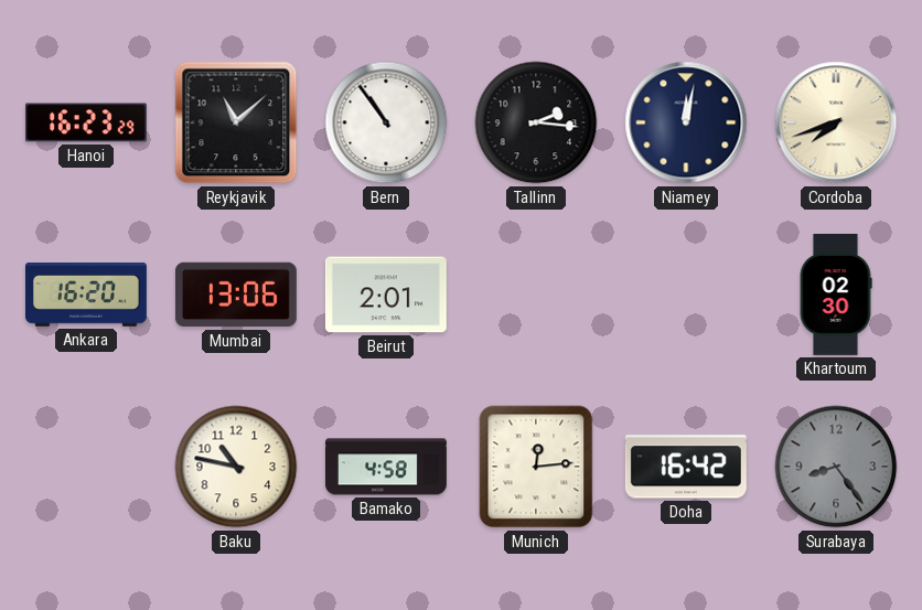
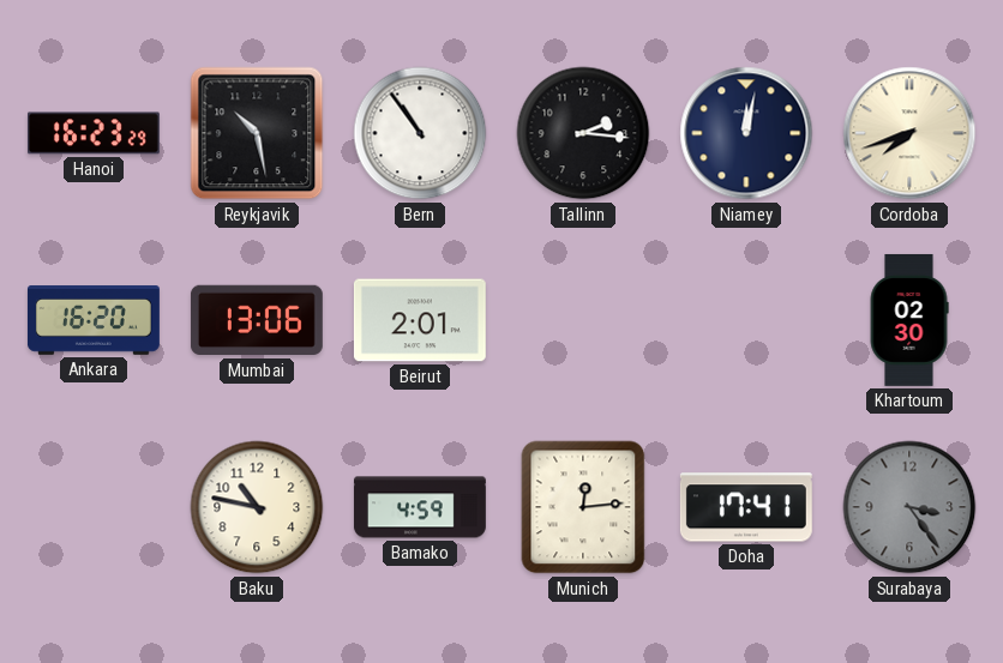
Reykjavik: 11:08 -> 10:28 (257, 133)
Bamako: 4:58 -> 4:59 (420, 507)
Doha: 16:42 -> 17:41 (746, 507)
Surabaya: 8:24 -> 3:24 (909, 507)
